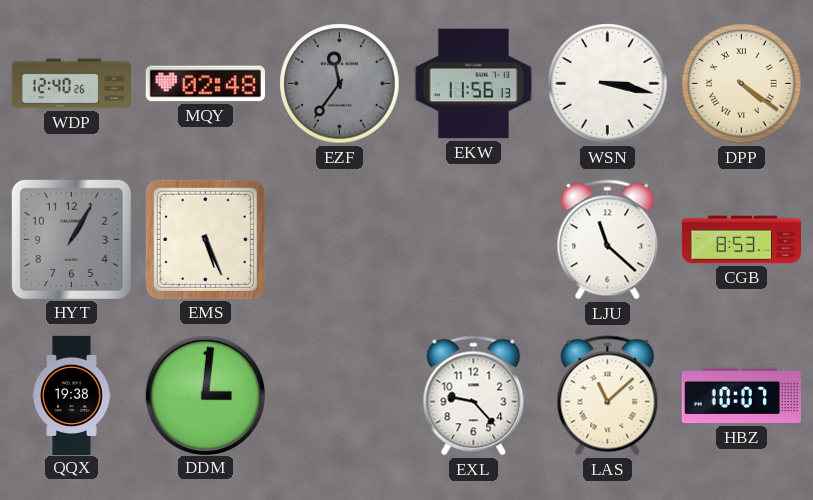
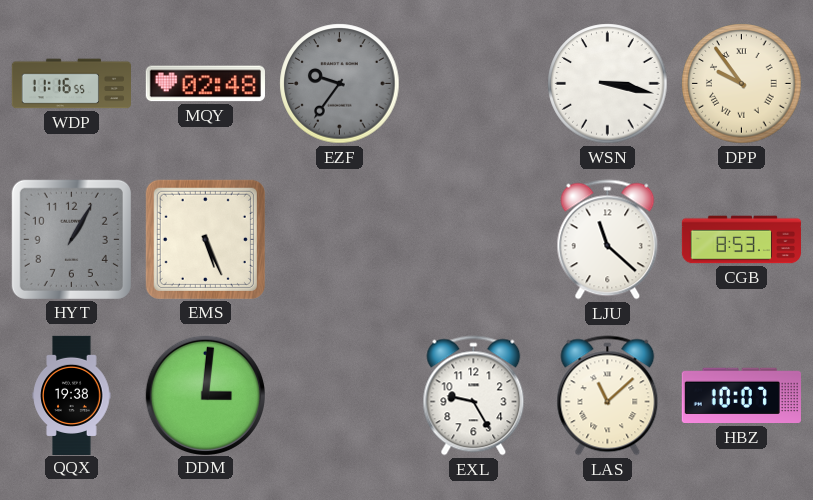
WDP: 12:40 -> 11:16 (71, 84)
EZF: 11:36 -> 9:36 (340, 84)
EKW: 11:56 -> none (473, 84)
DPP: 4:21 -> 9:54 (742, 84)
EXL: 9:23 -> 9:25 (474, 396)
